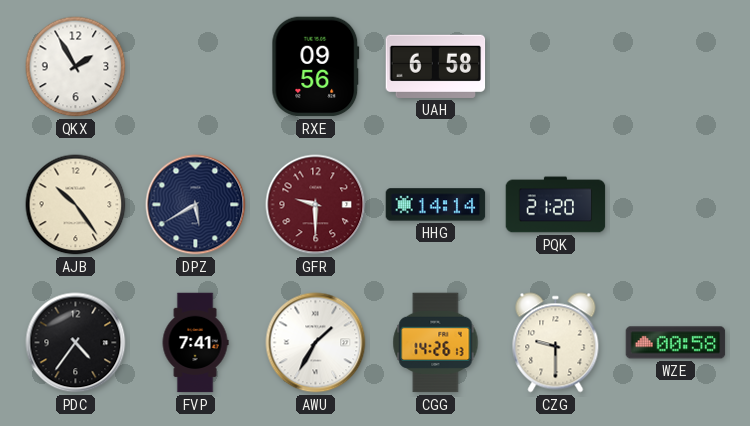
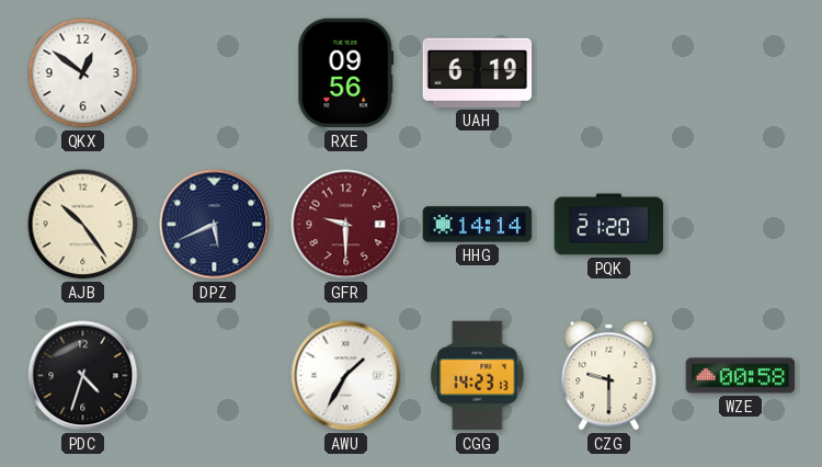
QKX: 1:55 -> 12:51 (83, 73)
UAH: 6:58 -> 6:19 (478, 72)
DPZ: 5:40 -> 5:41 (215, 225)
PDC: 4:36 -> 4:33 (83, 376)
FVP: 7:41 -> none (195, 343)
CGG: 14:26 -> 14:23 (478, 376)
